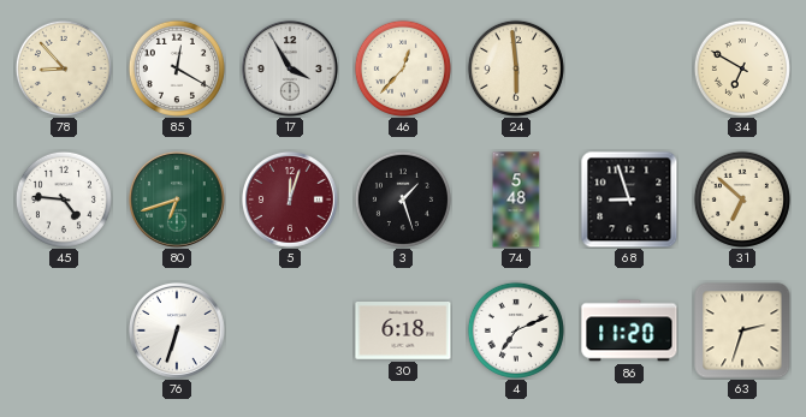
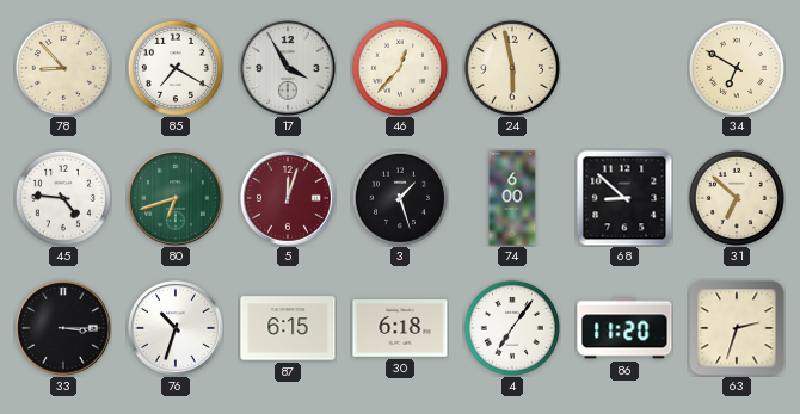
85: 12:20 -> 7:20 (176, 68)
24: 5:59 -> 5:58 (512, 68)
74: 5:48 -> 6:00 (512, 198)
68: 8:57 -> 8:52 (624, 198)
33: none -> 3:15 (63, 328)
76: 6:33 -> 10:33 (176, 328)
87: none -> 6:15 (288, 328)
4: 7:11 -> 7:06 (512, 328)
